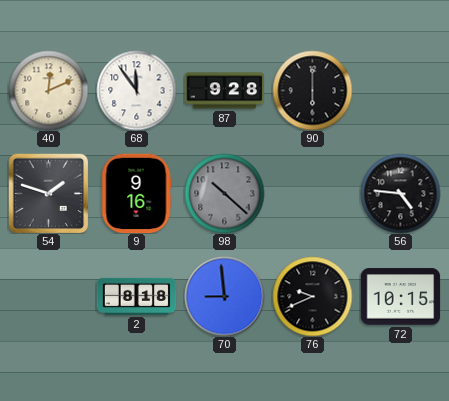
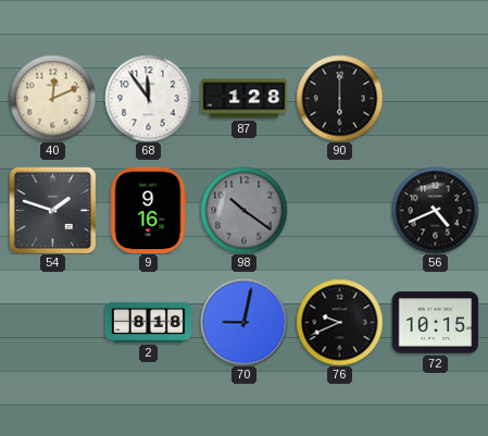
87: 9:28 -> 1:28 (243, 99)
98: 10:22 -> 10:21 (243, 210)
56: 4:46 -> 4:41 (435, 210)
70: 8:59 -> 9:02 (243, 322)
